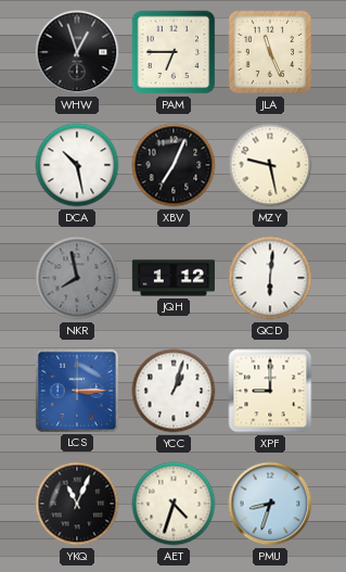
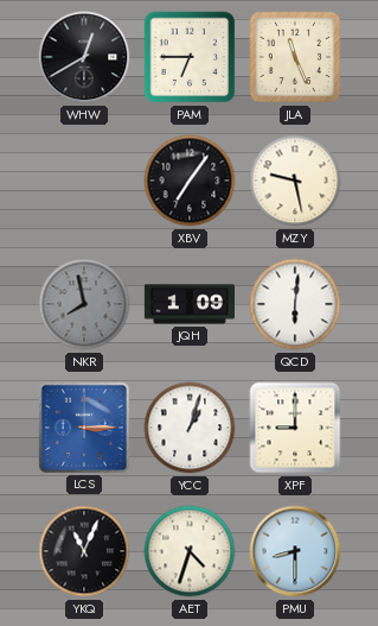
WHW: 12:57 -> 12:40 (84, 57)
DCA: 10:28 -> none (77, 165)
XBV: 7:04 -> 7:06 (190, 181)
JQH: 1:12 -> 1:09 (190, 304)
PMU: 8:33 -> 8:30 (295, 551)
